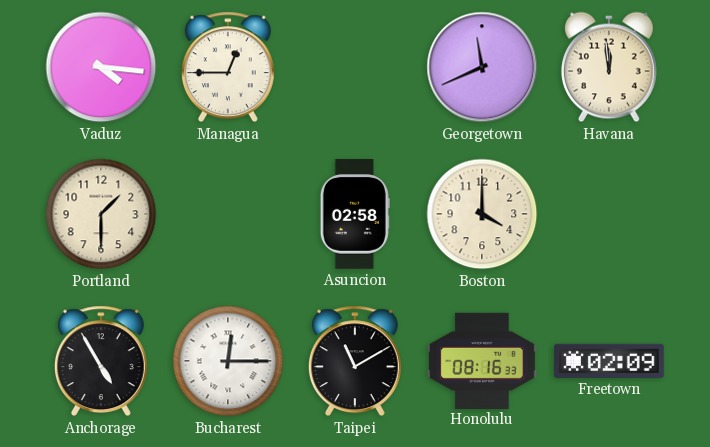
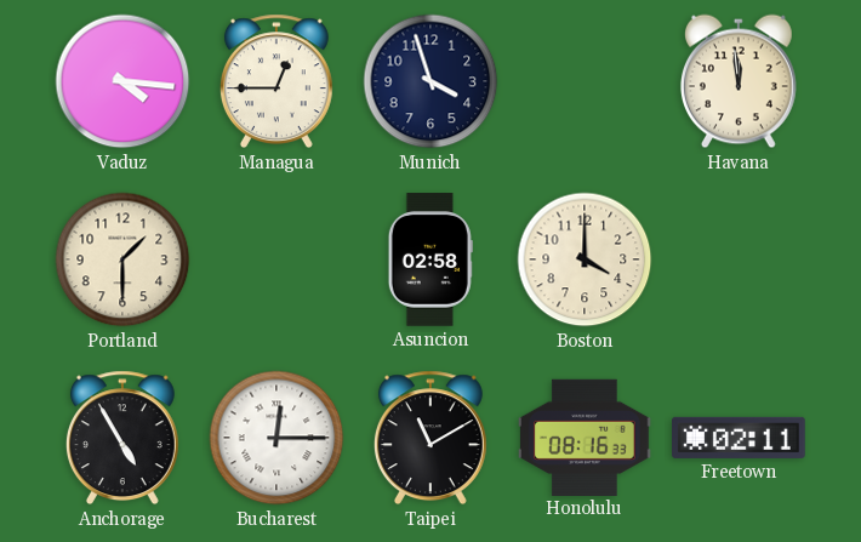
Munich: none -> 3:57 (430, 81)
Georgetown: 11:41 -> none (482, 67)
Freetown: 02:09 -> 02:11 (739, 438)
